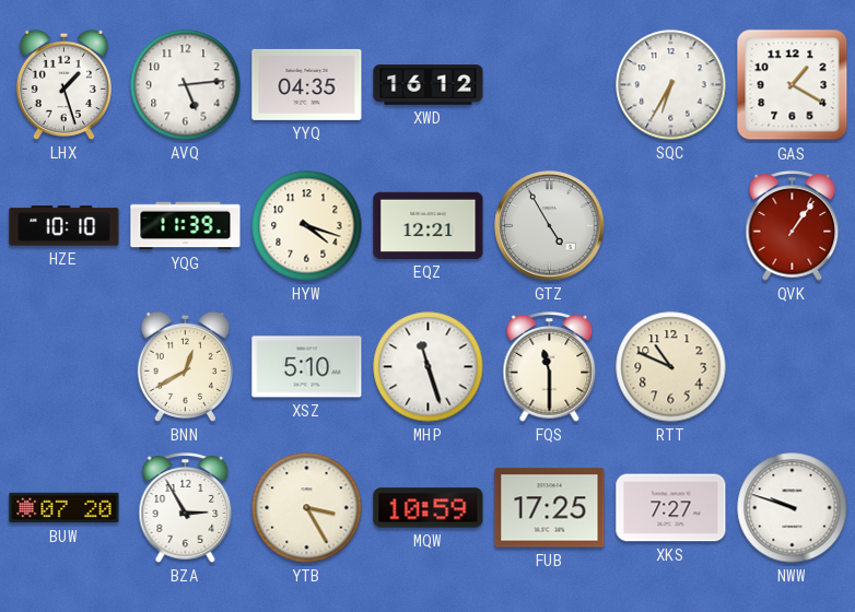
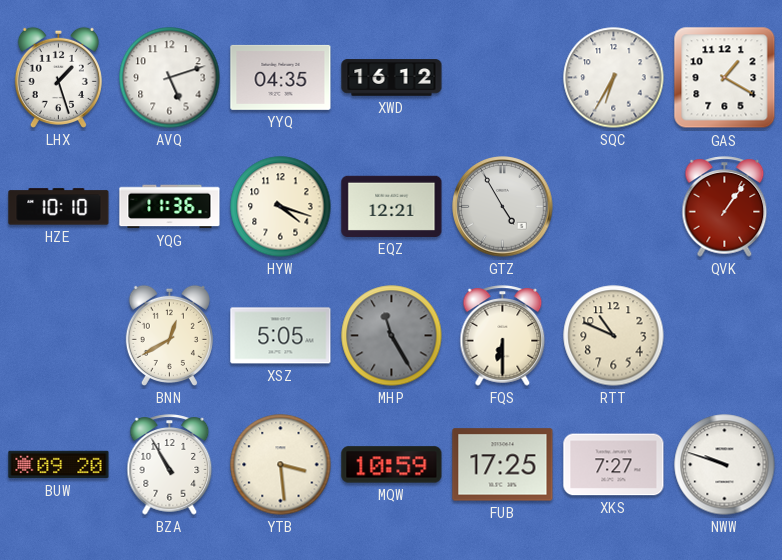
AVQ: 5:14 -> 5:12 (170, 78)
YQG: 11:39 -> 11:36 (170, 207)
XSZ: 5:10 -> 5:05 (281, 336)
MHP: 11:27 -> 11:25 (392, 336)
MHP dial: white -> grey (392, 336)
FQS: 11:30 -> 6:30 (503, 336)
BUW: 07:20 -> 09:20 (59, 465)
BZA: 2:55 -> 10:55 (170, 465)
YTB: 3:25 -> 3:29 (281, 465)
